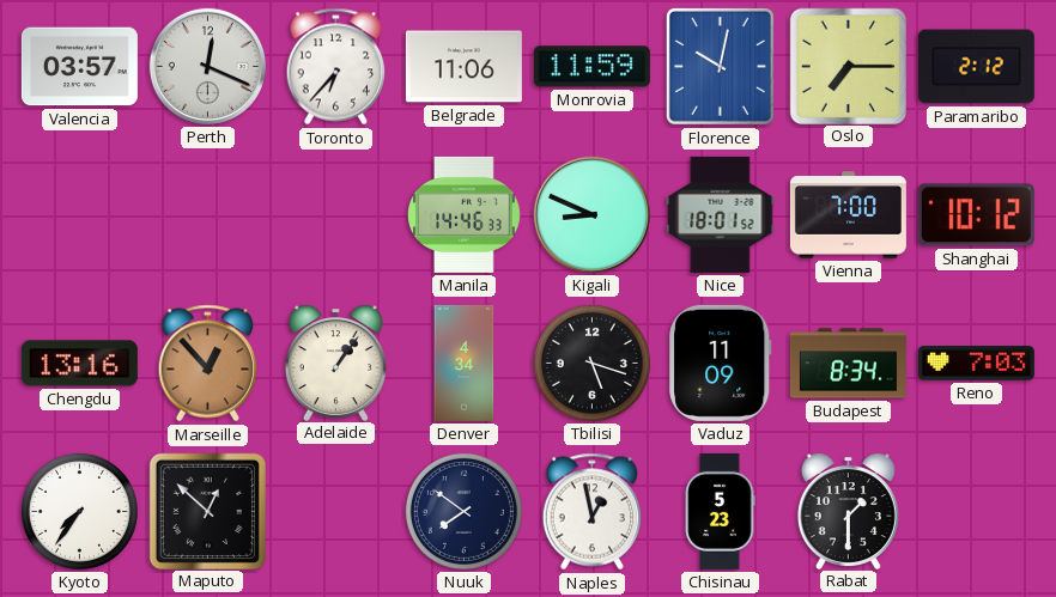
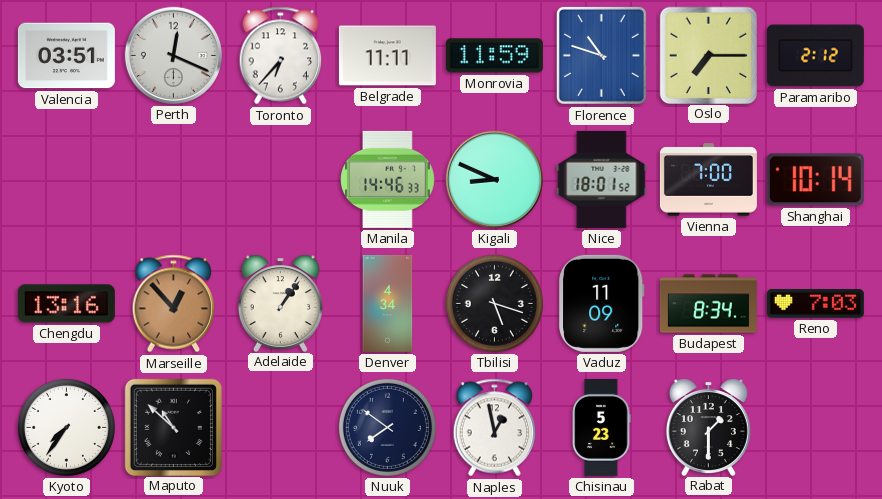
Valencia: 03:57 -> 03:51 (66, 56)
Belgrade: 11:06 -> 11:11 (387, 56)
Florence: 10:02 -> 10:48 (601, 55)
Shanghai: 10:12 -> 10:14 (815, 180)
Maputo: 12:52 -> 10:52 (173, 427)
